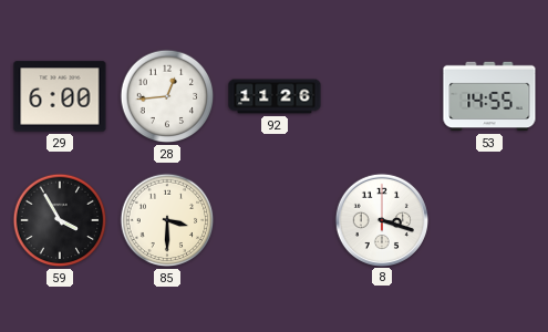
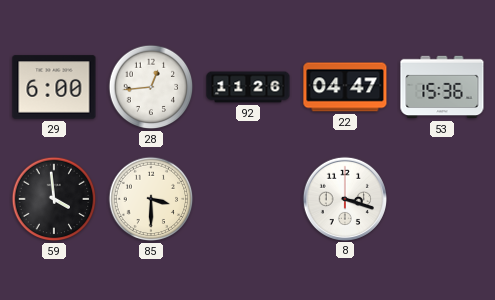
22: none -> 04:47 (345, 87)
53: 14:55 -> 15:36 (442, 87)
59: 3:55 -> 3:59 (54, 199)
